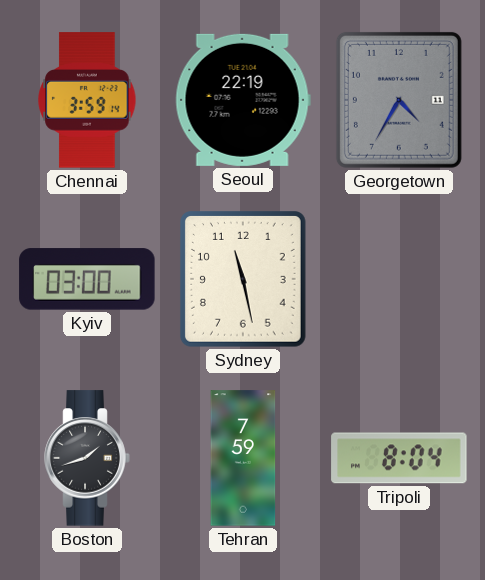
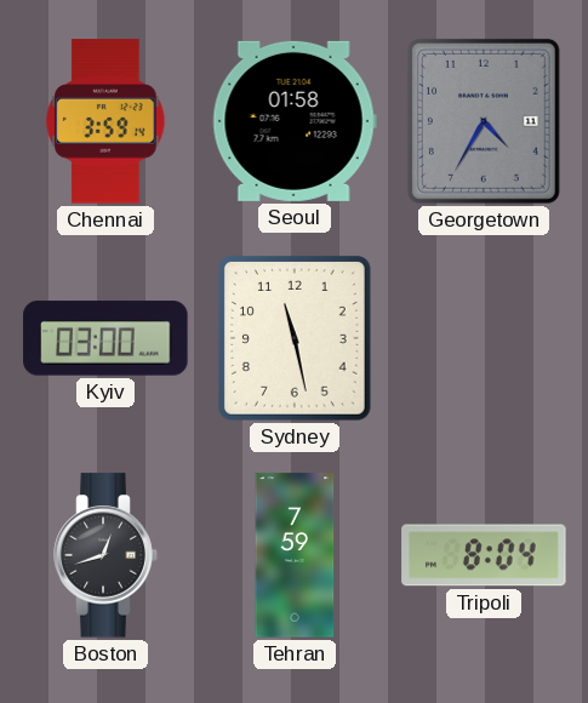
Seoul: 22:19 -> 01:58 (295, 121)
Boston: 1:42 -> 12:42 (105, 555)
